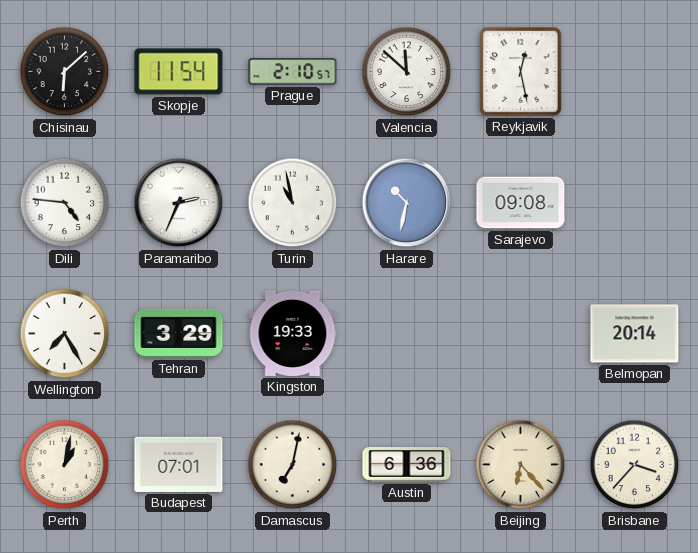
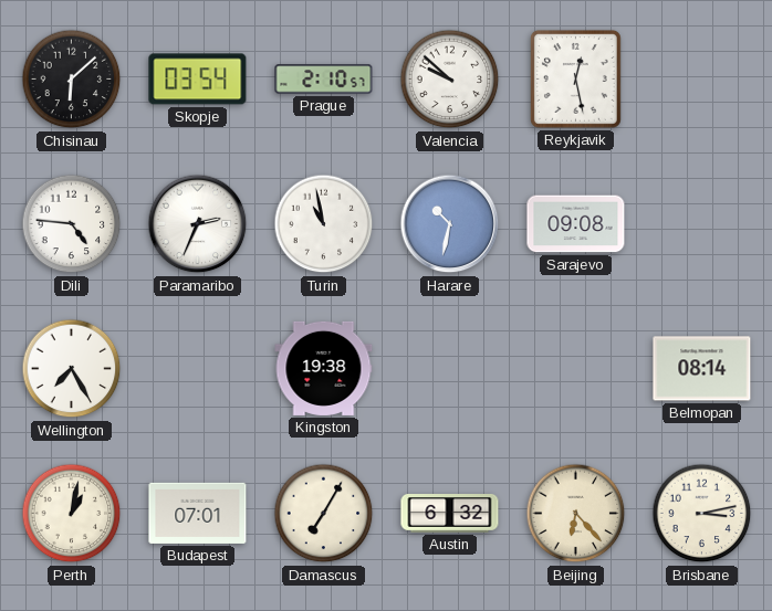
Skopje: 11:54 -> 03:54 (198, 80)
Valencia: 11:52 -> 9:52 (450, 80)
Tehran: 3:29 -> none (179, 333)
Kingston: 19:33 -> 19:38 (324, 368)
Belmopan: 20:14 -> 08:14 (702, 369)
Damascus: 7:02 -> 7:05 (324, 514)
Austin: 6:36 -> 6:32 (450, 514)
Brisbane: 3:37 -> 3:13 (702, 514)
